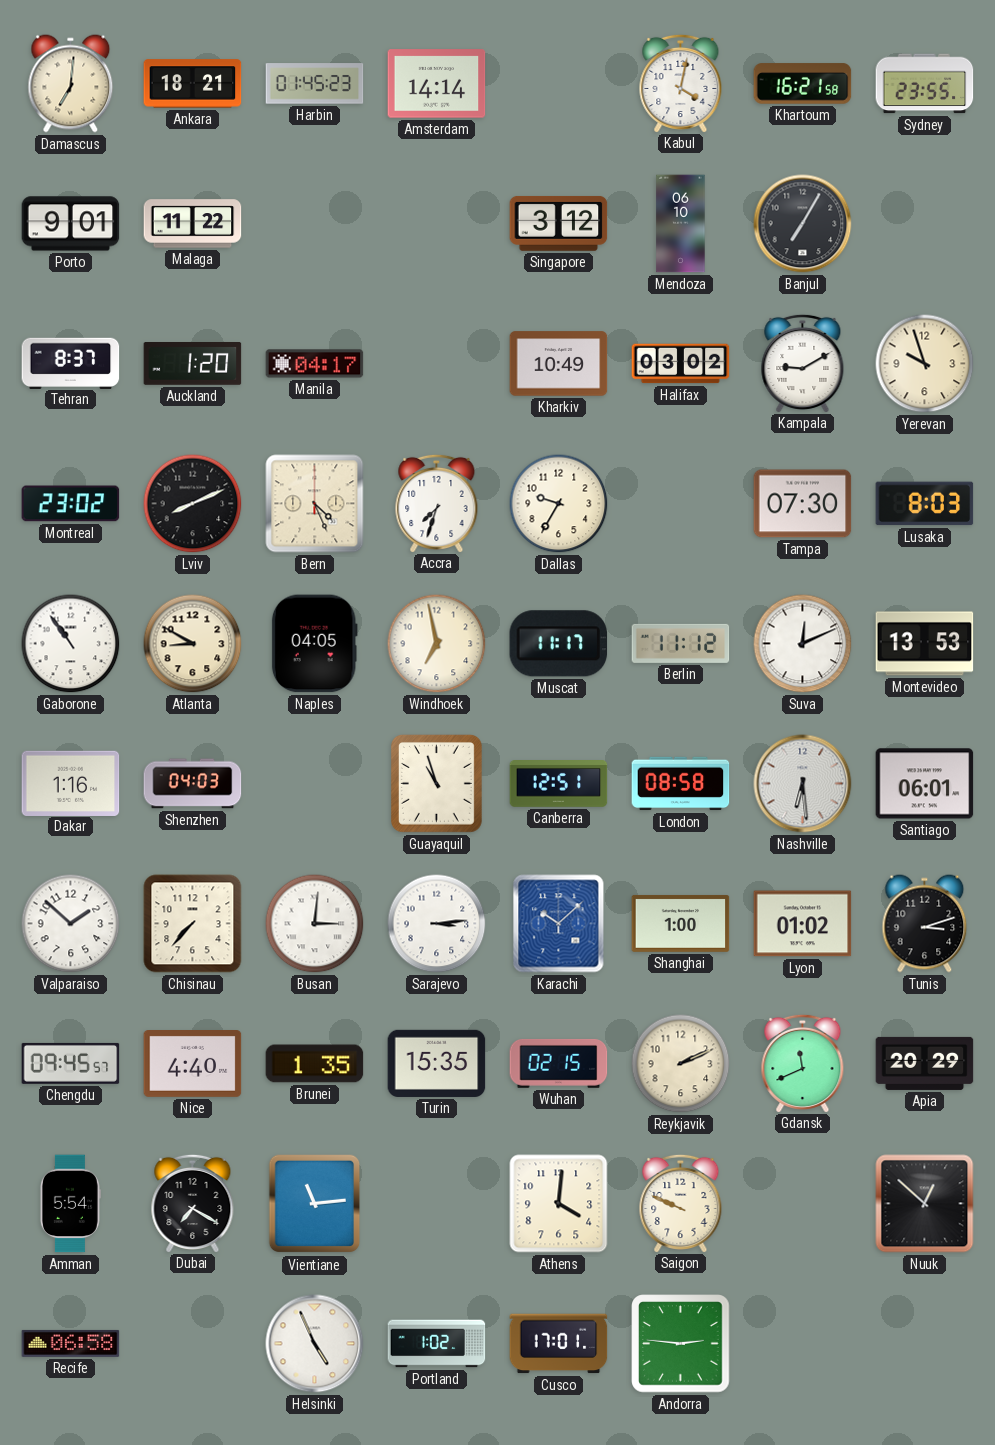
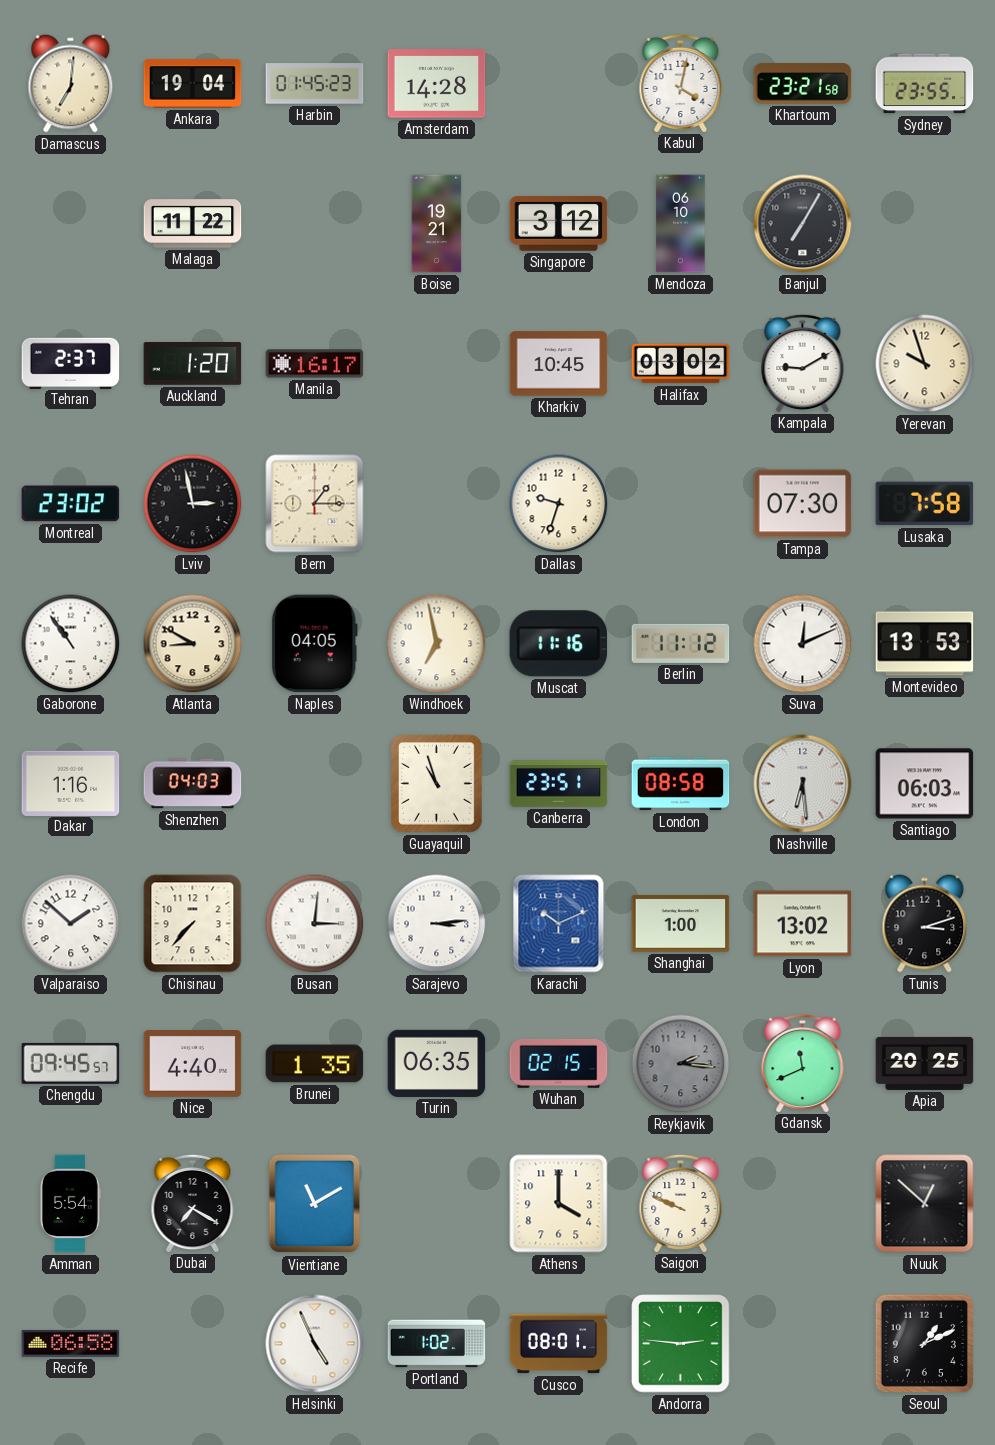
Ankara: 18:21 -> 19:04 (193, 84)
Amsterdam: 14:14 -> 14:28 (437, 84)
Khartoum: 16:21 -> 23:21 (803, 84)
Porto: 9:01 -> none (71, 224)
Boise: none -> 19:21 (437, 224)
Tehran: 8:37 -> 2:37 (71, 363)
Manila: 04:17 -> 16:17 (315, 364)
Kharkiv: 10:49 -> 10:45 (559, 364)
Lviv: 8:11 -> 2:58 (193, 504)
Bern: 4:26 -> 1:15 (315, 504)
Accra: 7:33 -> none (437, 503)
Dallas: 9:35 -> 9:33 (559, 504)
Lusaka: 8:03 -> 7:58 (925, 504)
Muscat: 11:17 -> 11:16 (559, 644)
Canberra: 12:51 -> 23:51 (559, 784)
Santiago: 06:01 -> 06:03 (925, 784)
Karachi: 10:08 -> 10:11 (559, 924)
Lyon: 01:02 -> 13:02 (803, 924)
Turin: 15:35 -> 06:35 (437, 1063)
Reykjavik: 2:11 -> 2:16 (681, 1064)
Reykjavik dial: cream -> grey (681, 1064)
Apia: 20:29 -> 20:25 (925, 1063)
Vientiane: 11:14 -> 11:10 (315, 1204)
Athens: 4:01 -> 4:00 (559, 1204)
Cusco: 17:01 -> 08:01 (559, 1344)
Seoul: none -> 1:11 (924, 1343)
